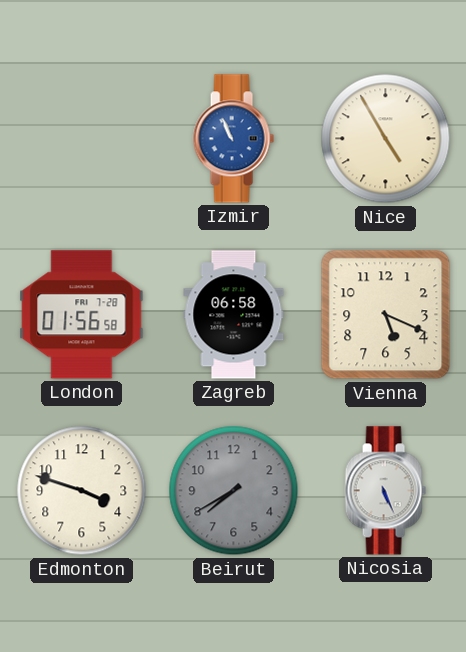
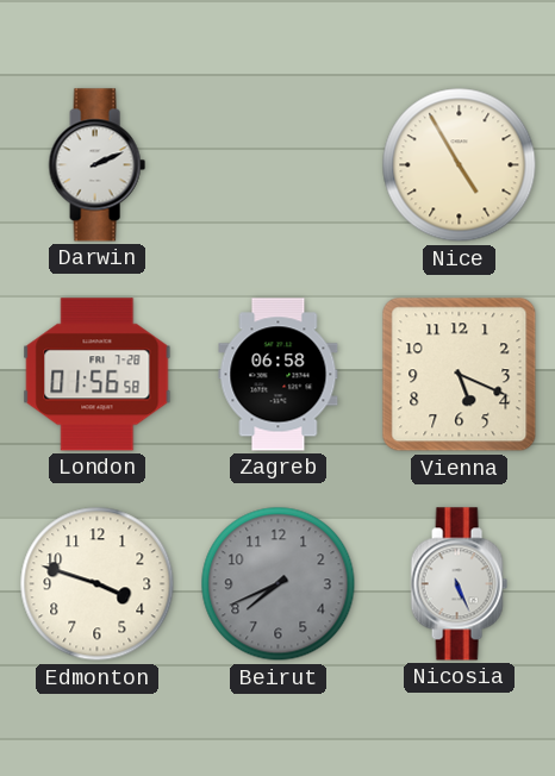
Darwin: none -> 2:11 (96, 165)
Izmir: 10:56 -> none (233, 139)
Beirut: 7:40 -> 7:41 (279, 584)
